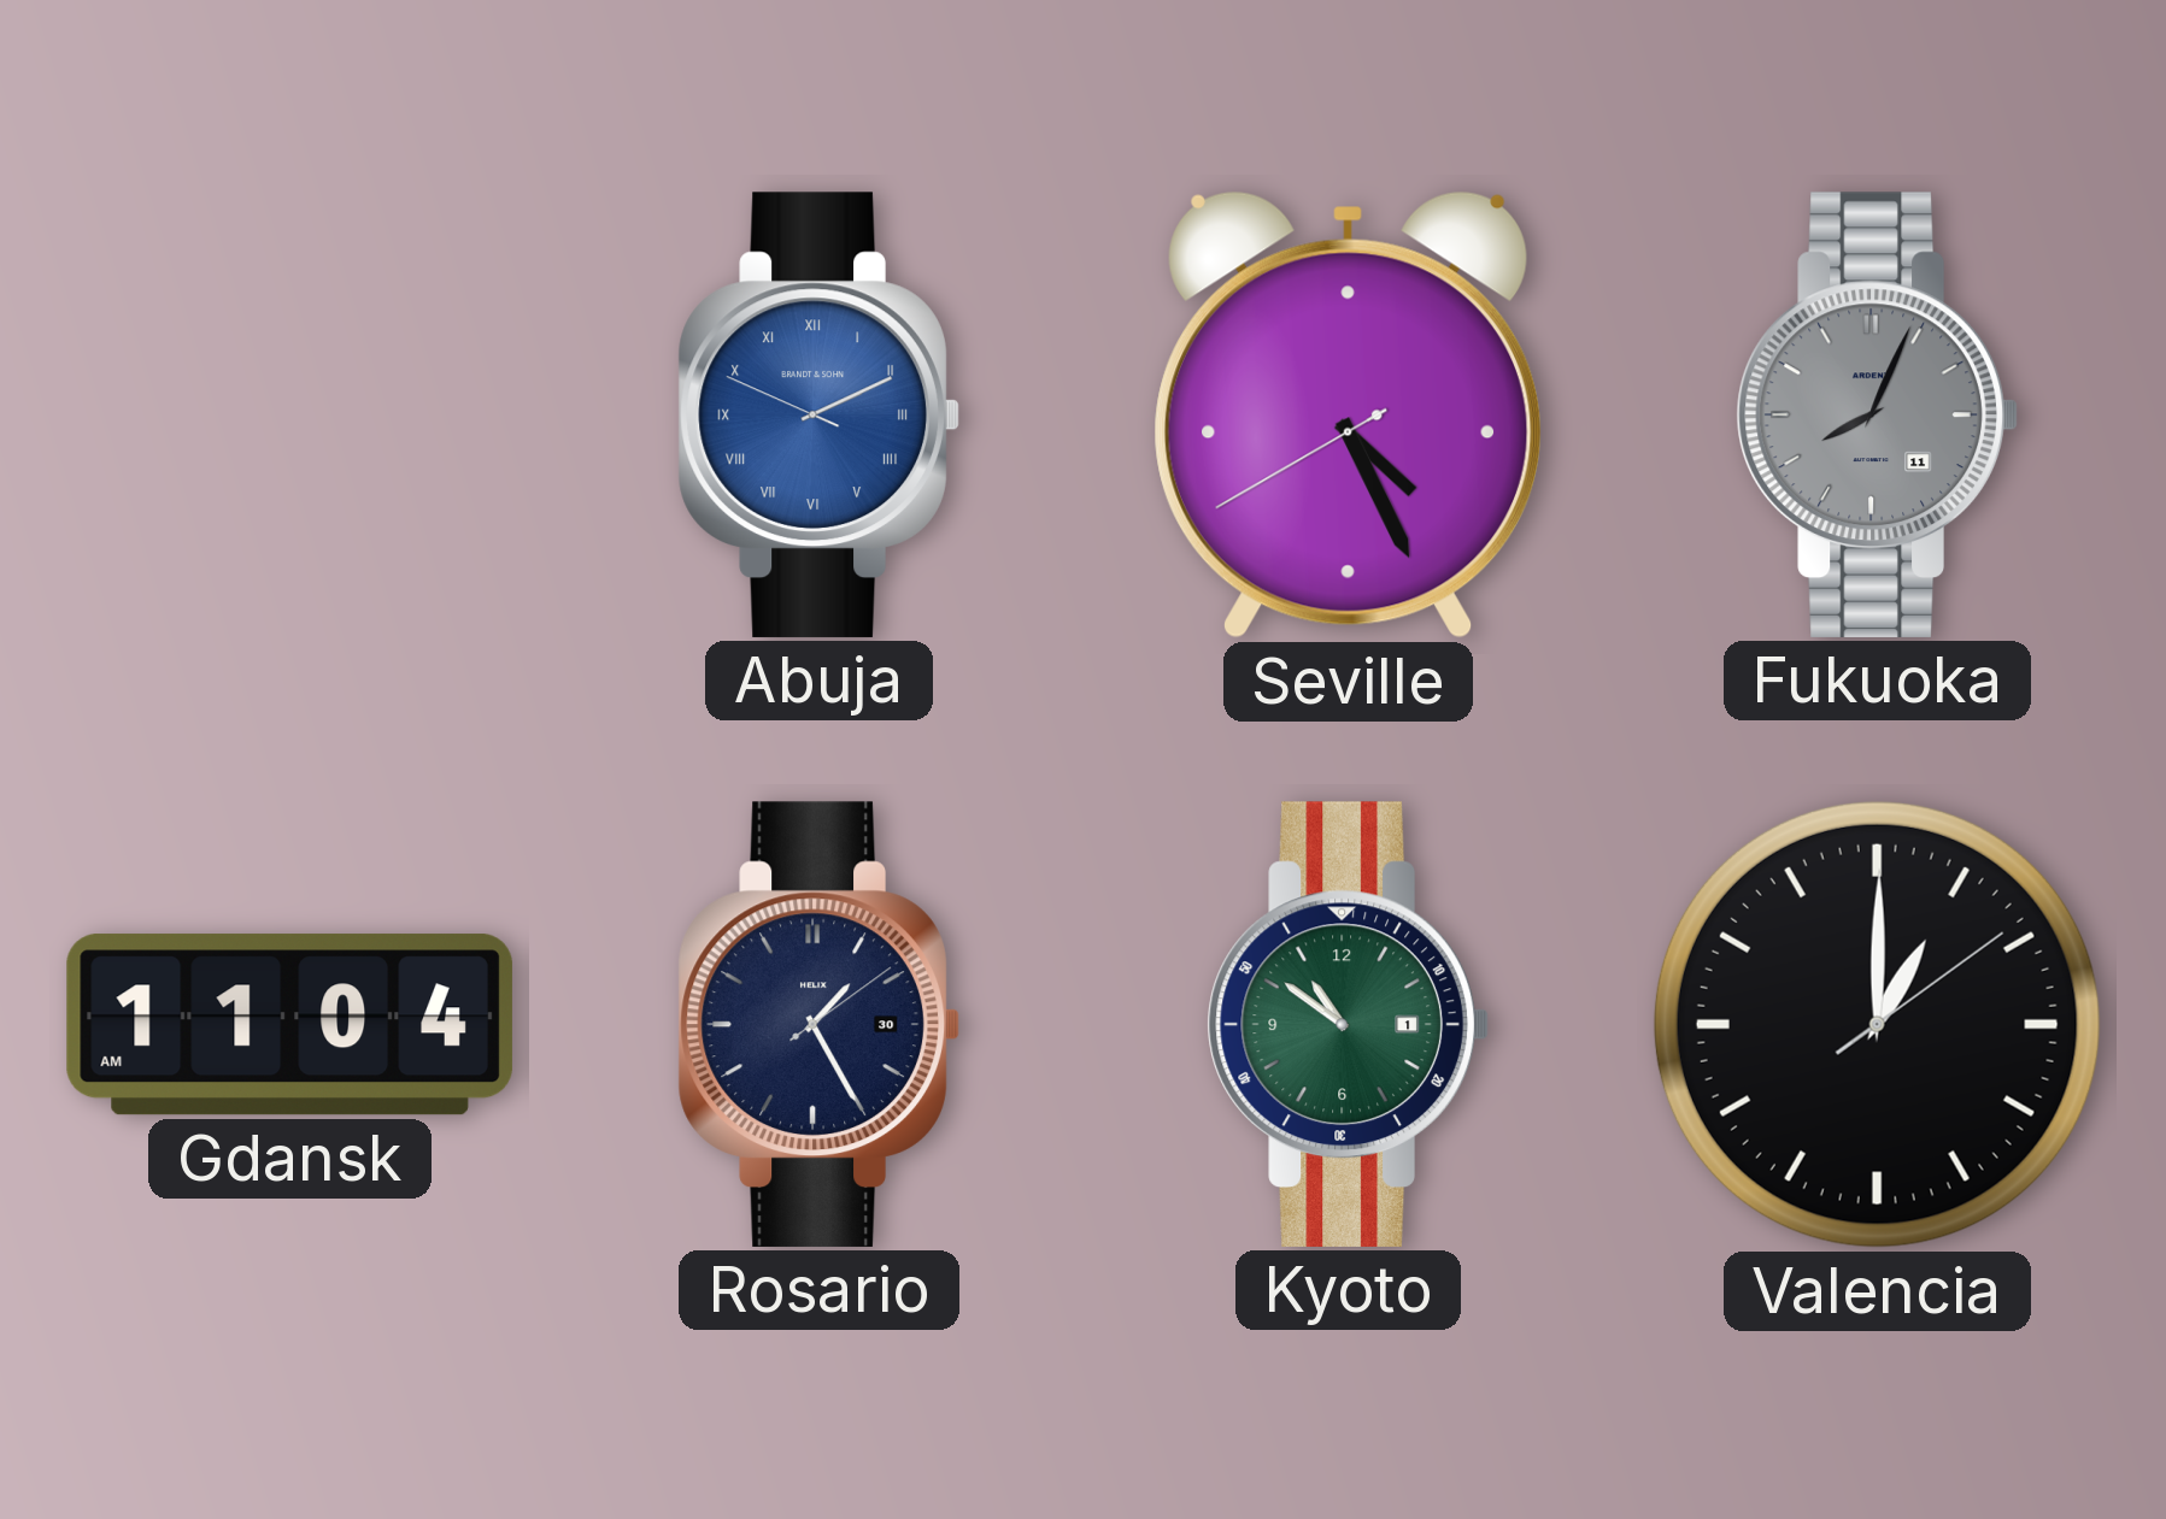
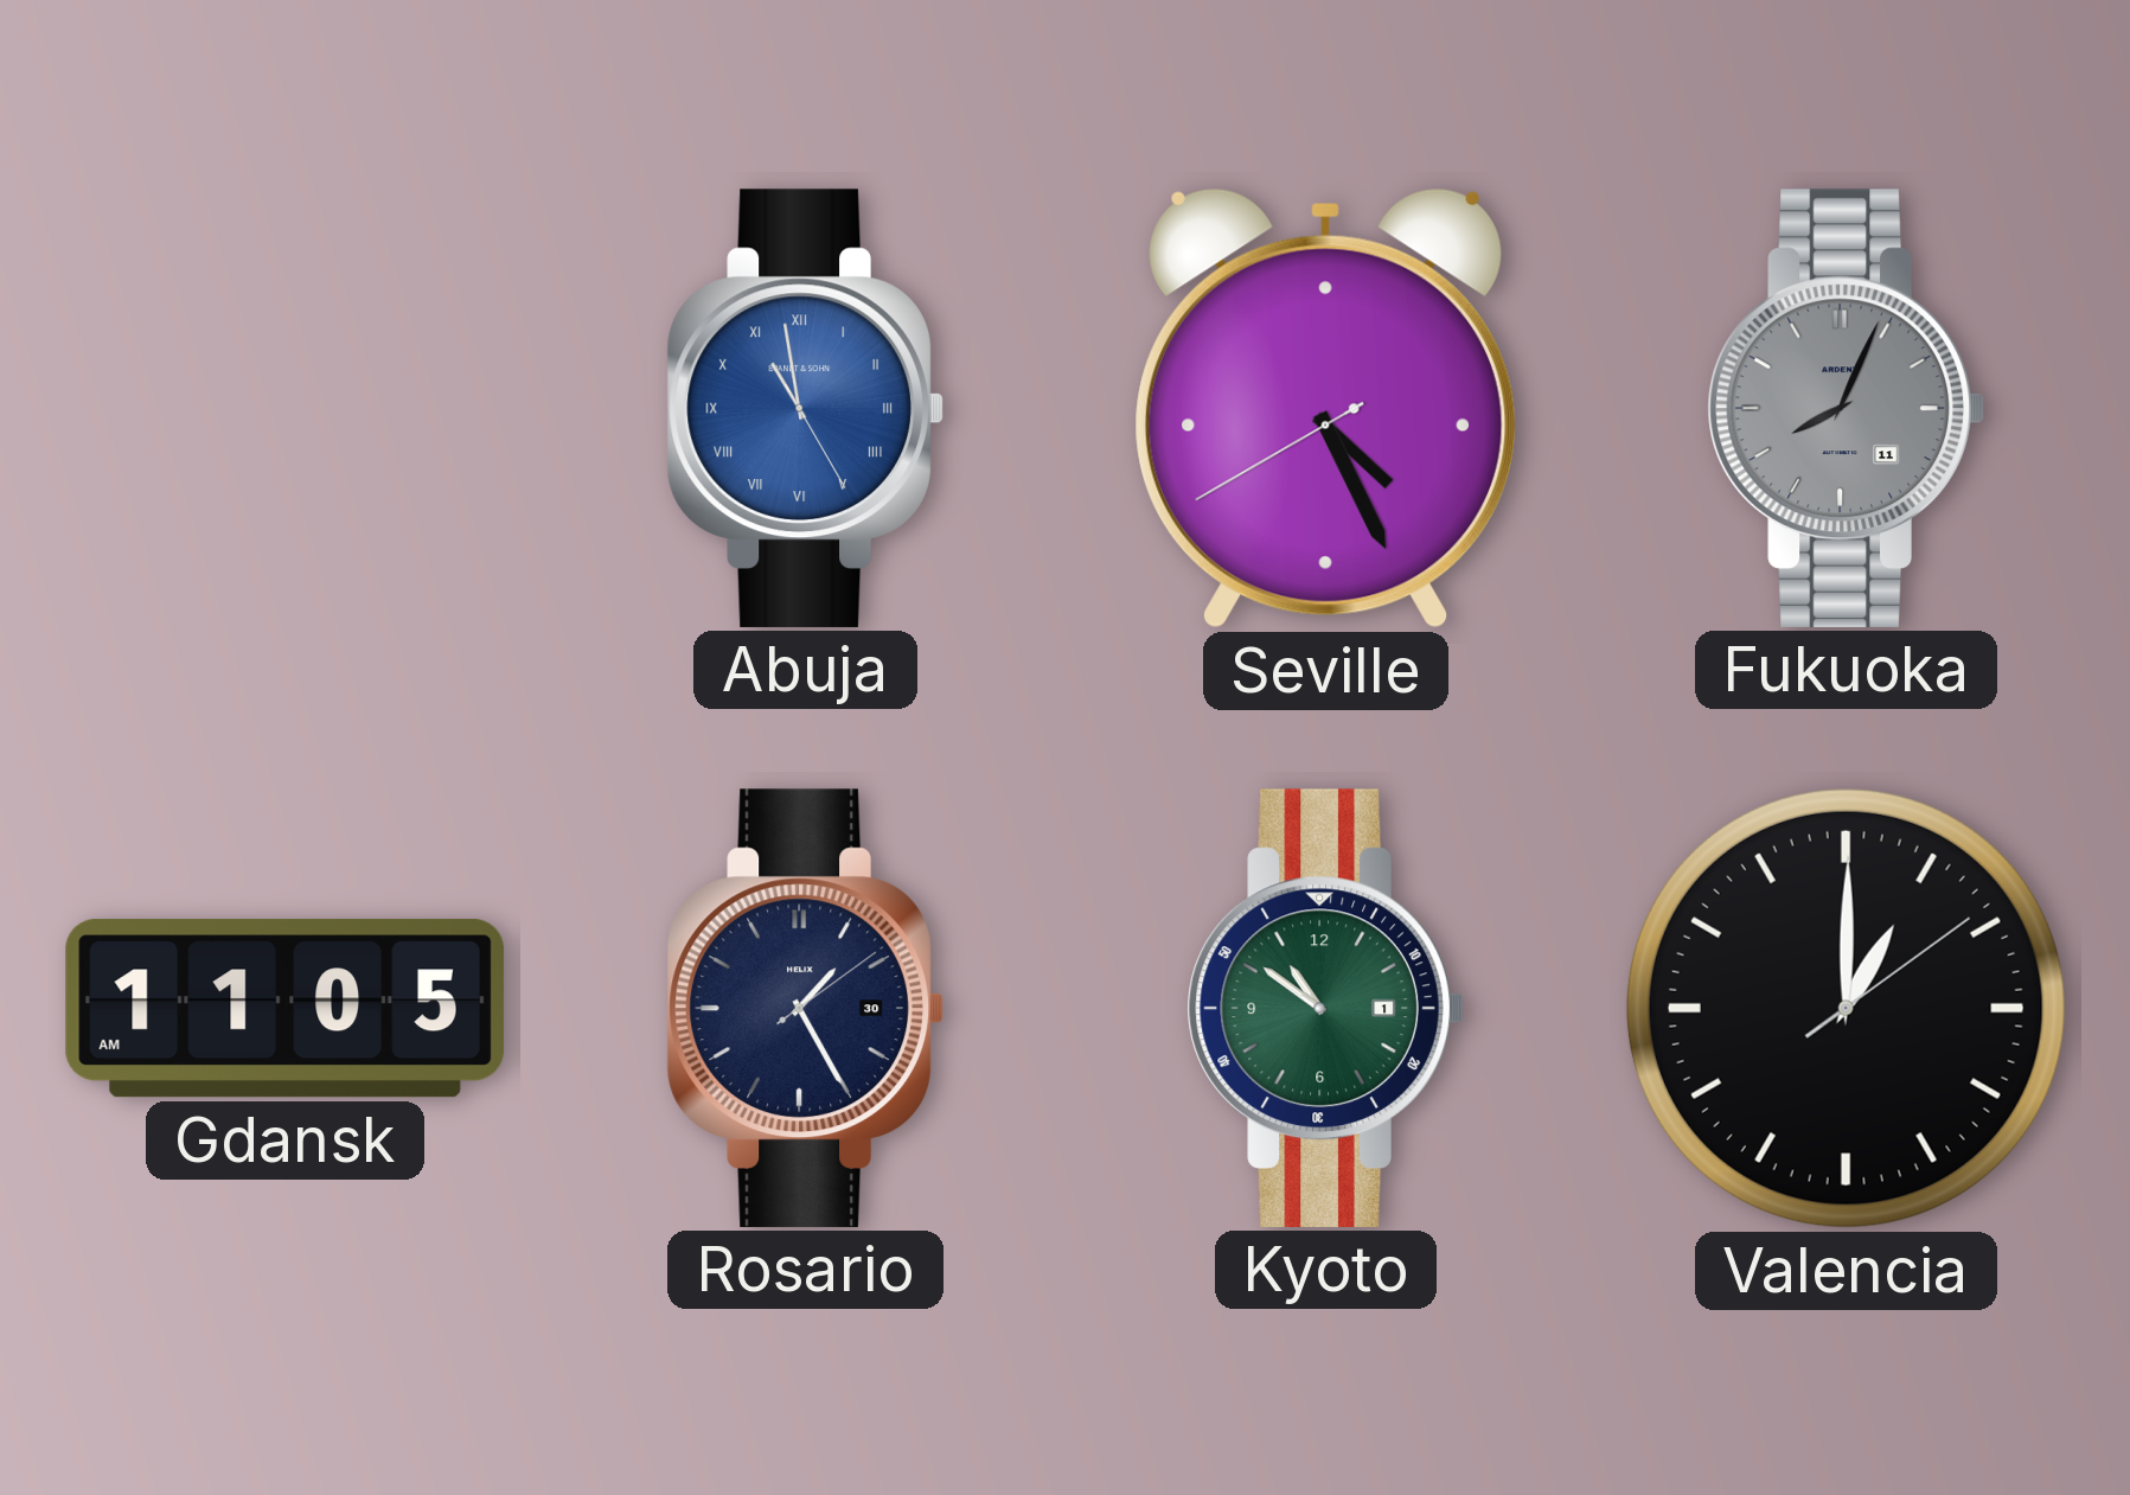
Abuja: 2:10 -> 10:58 (805, 408)
Gdansk: 11:04 -> 11:05 (284, 1009)
